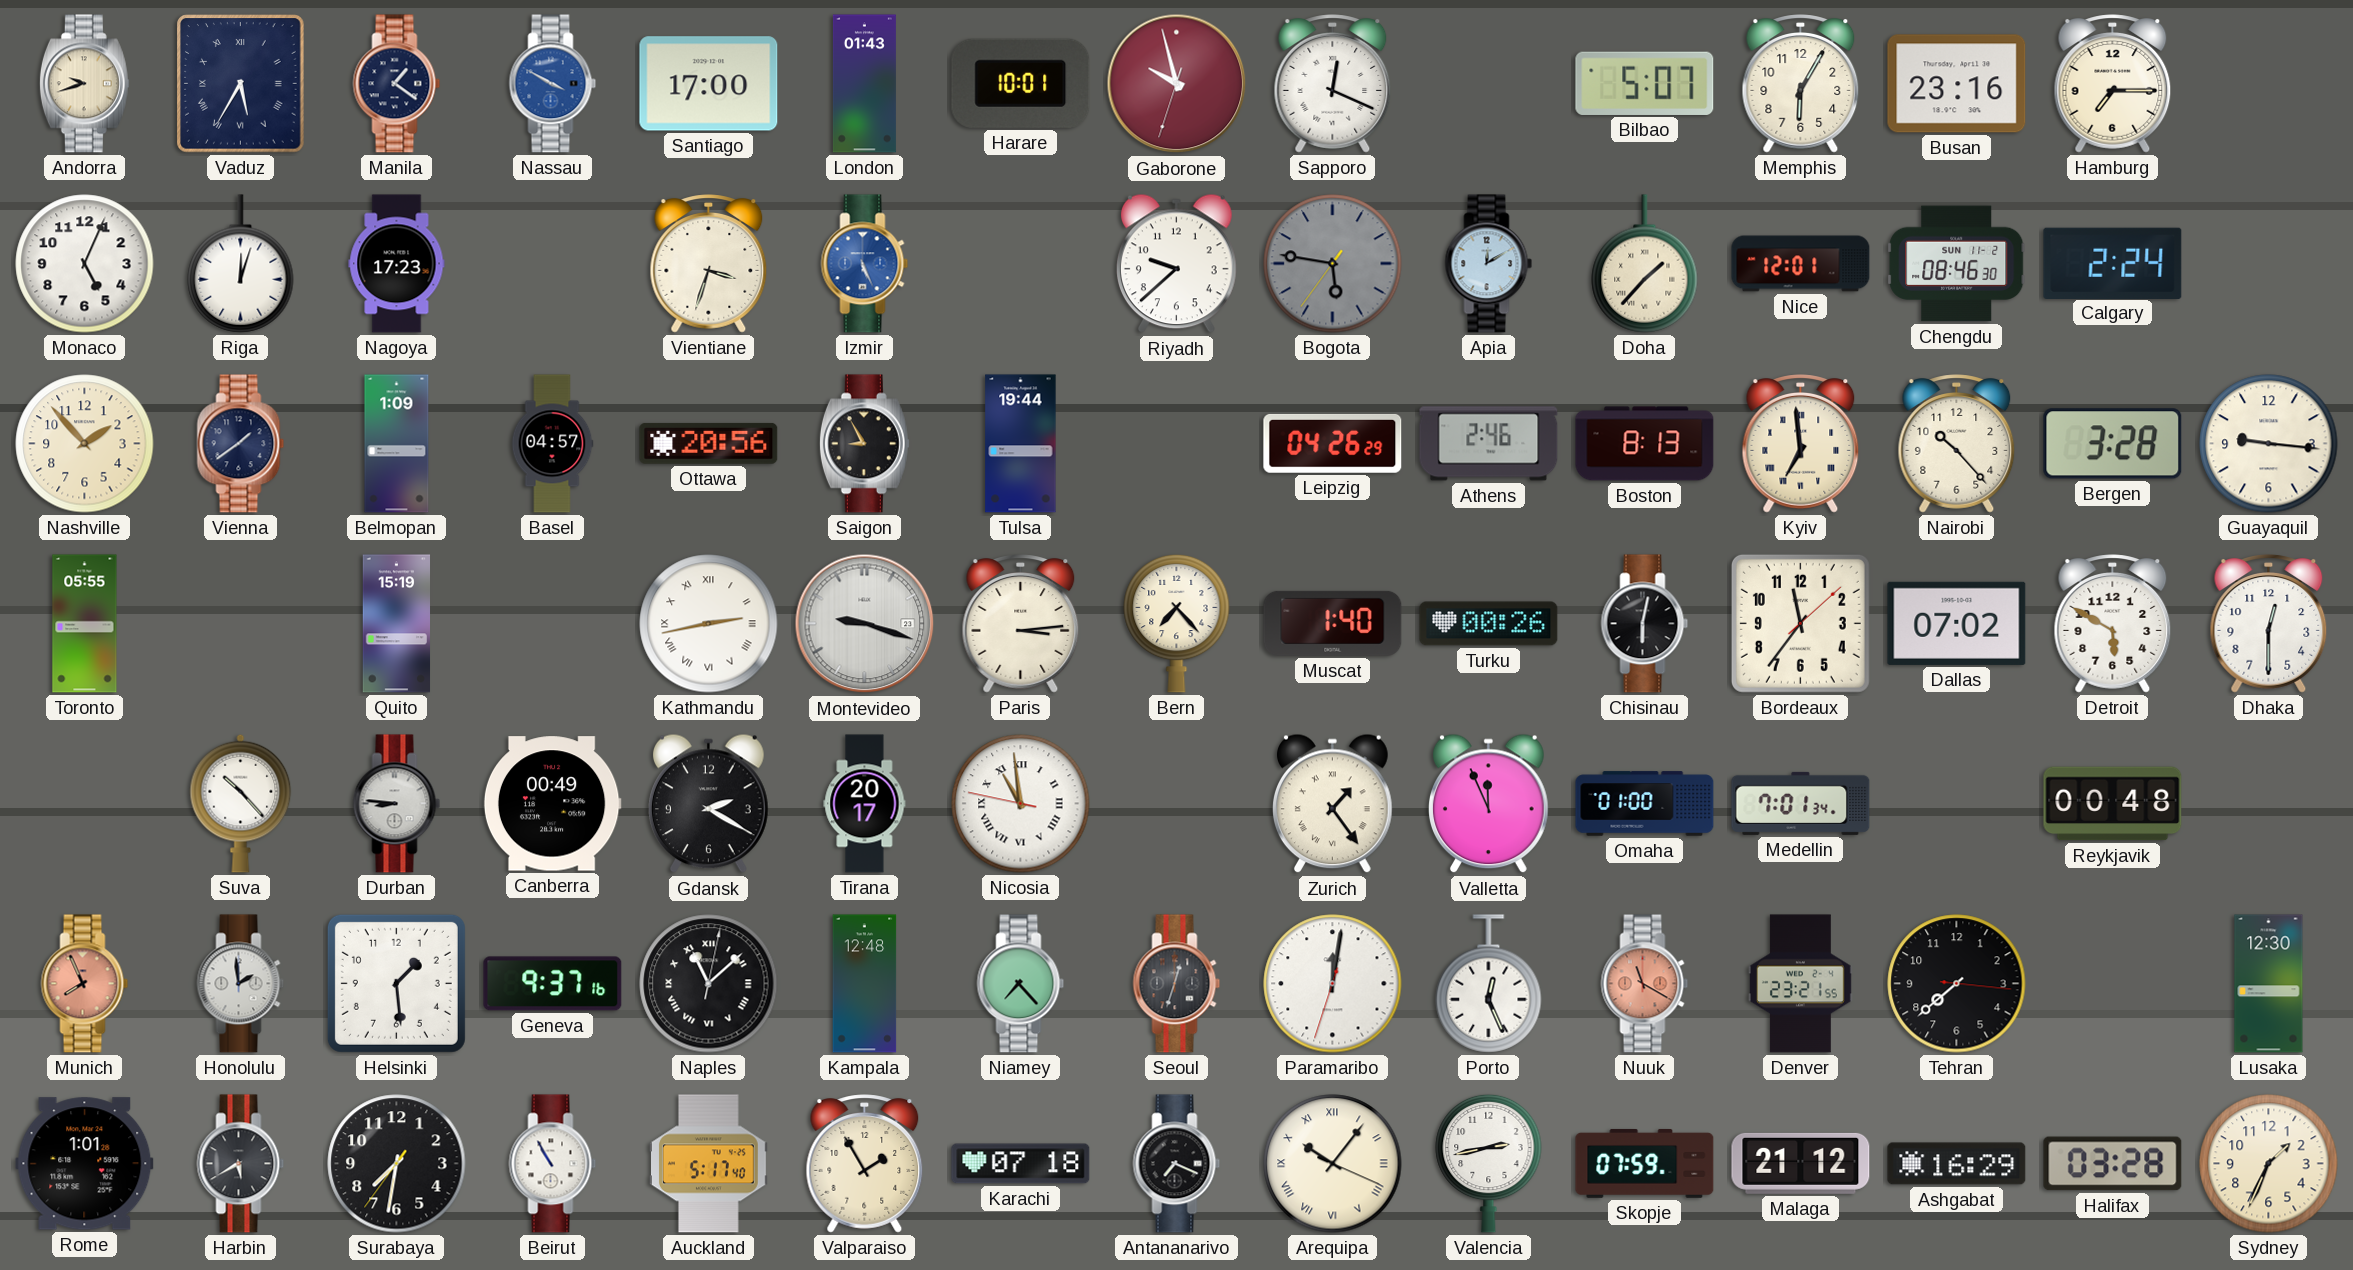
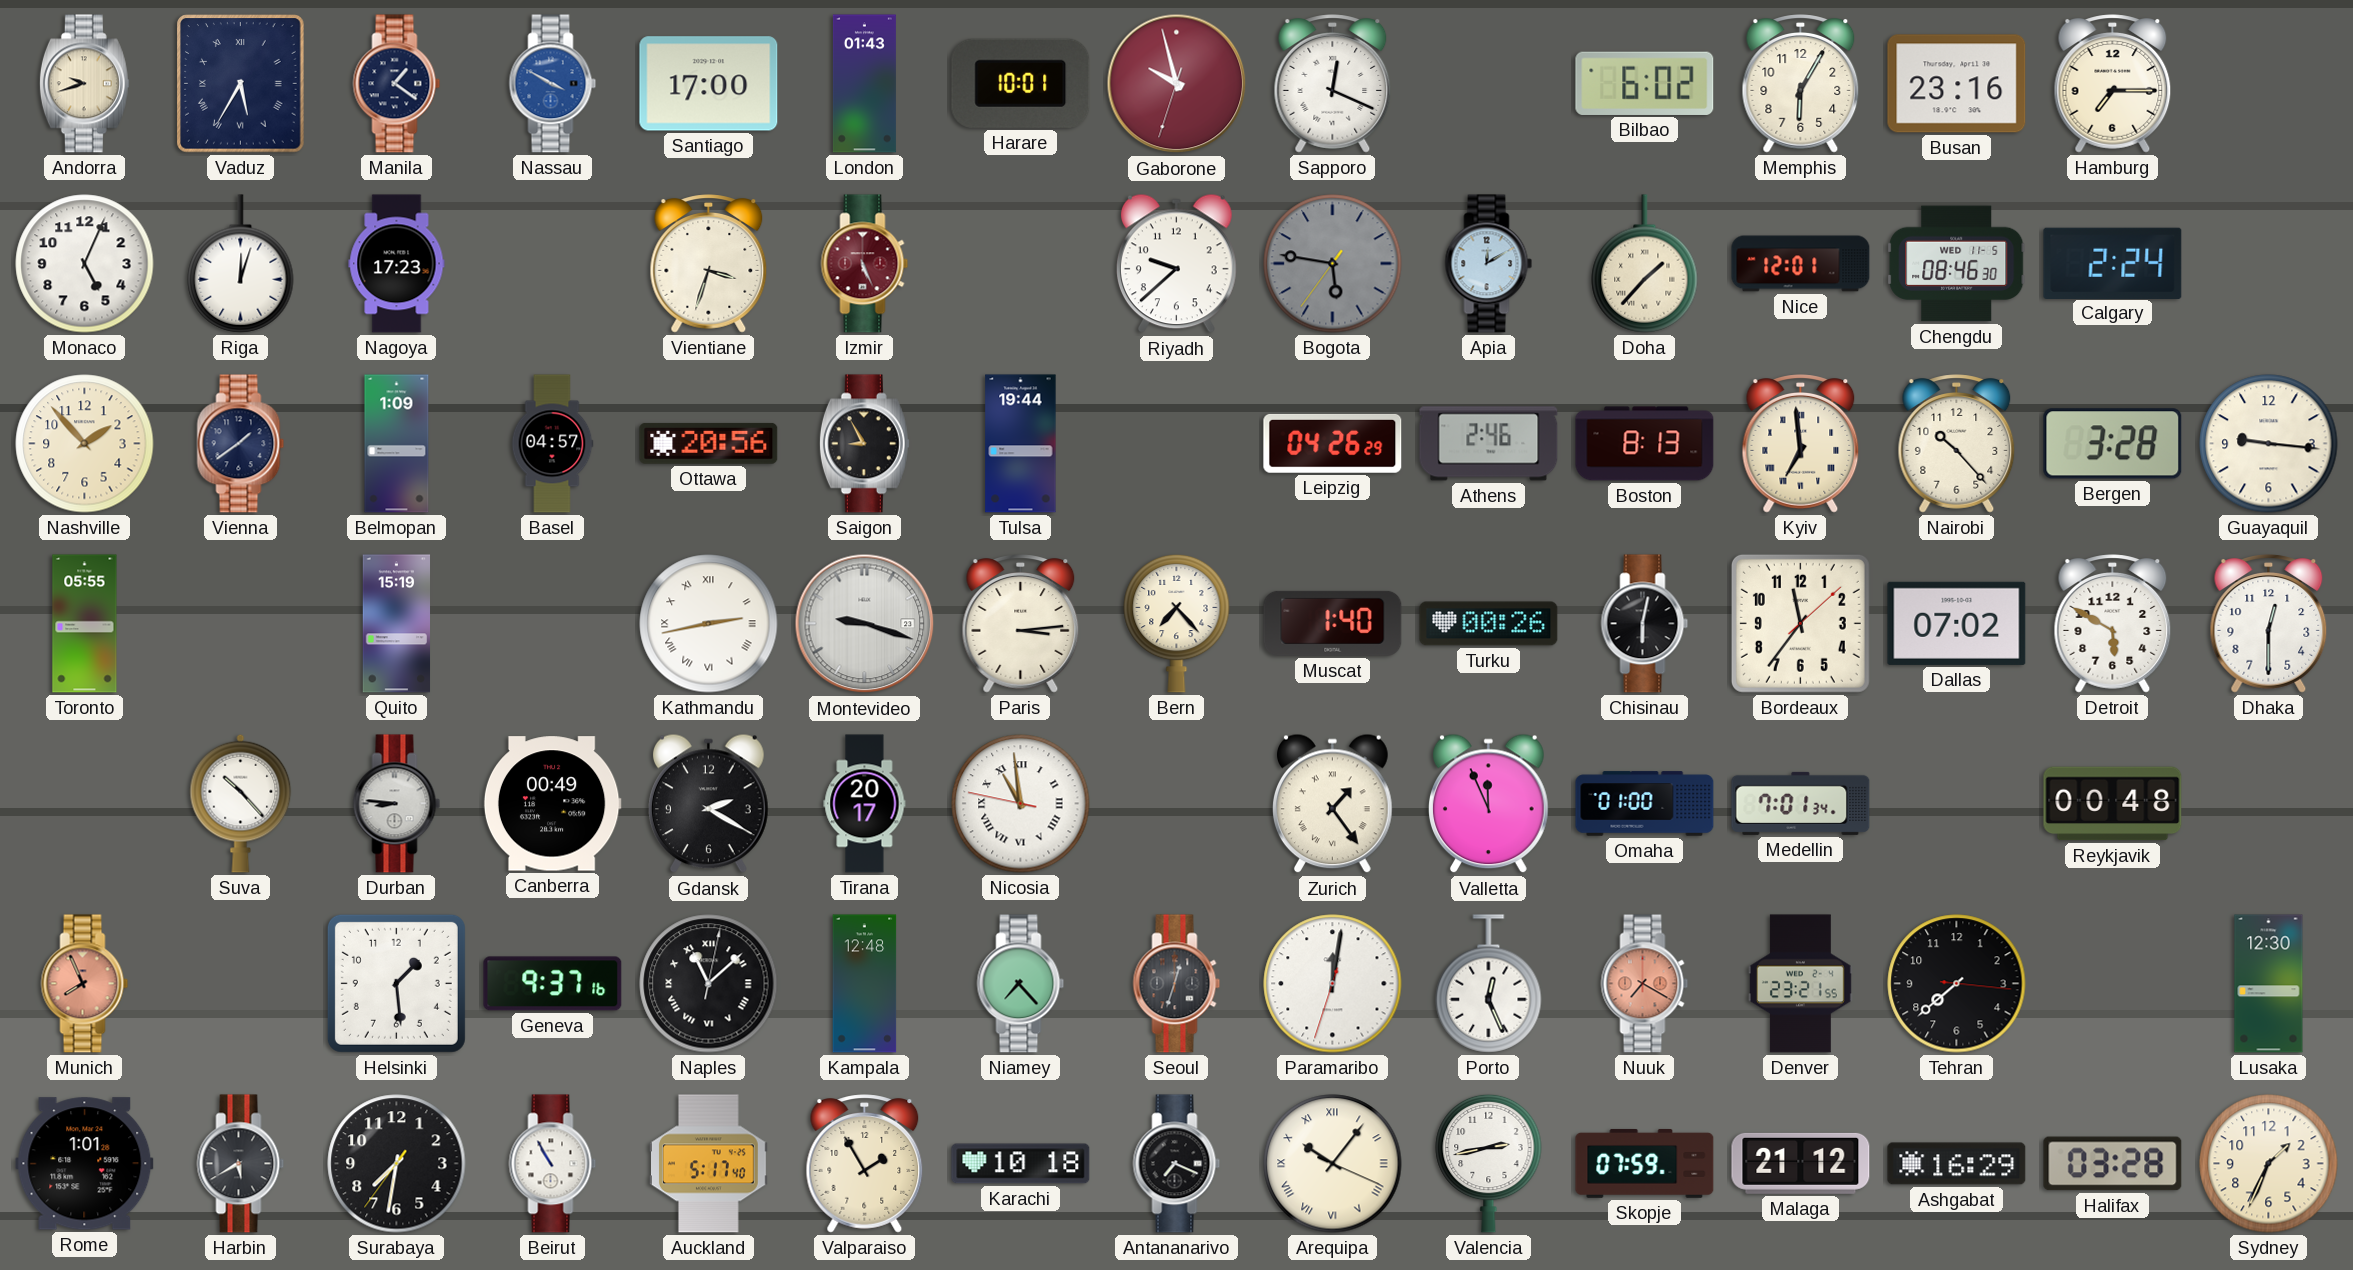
Bilbao: 5:07 -> 6:02 (1645, 83)
Izmir dial: blue -> burgundy (865, 264)
Chengdu date: SUN 11-2 -> WED 11-5 (1957, 264)
Honolulu: 1:59 -> none (241, 984)
Nuuk: 11:20 -> 7:20 (1645, 984)
Karachi: 07:18 -> 10:18 (1021, 1164)
